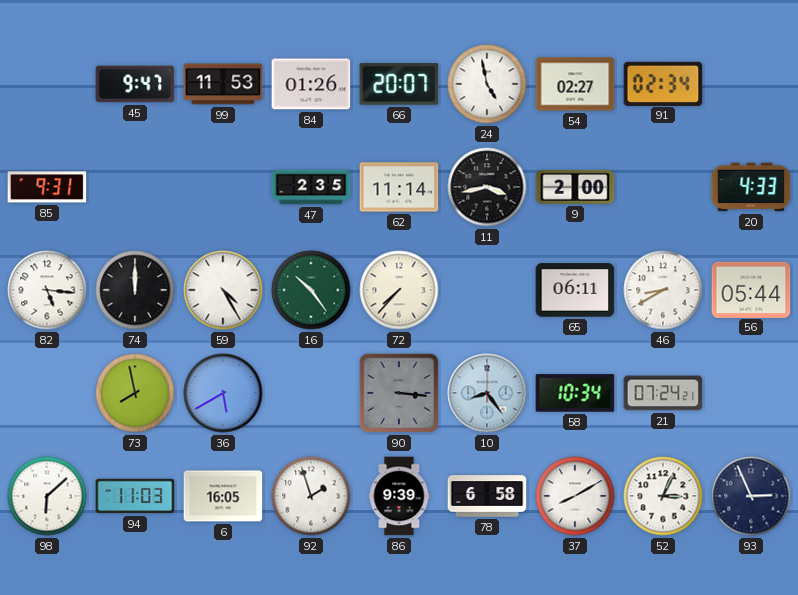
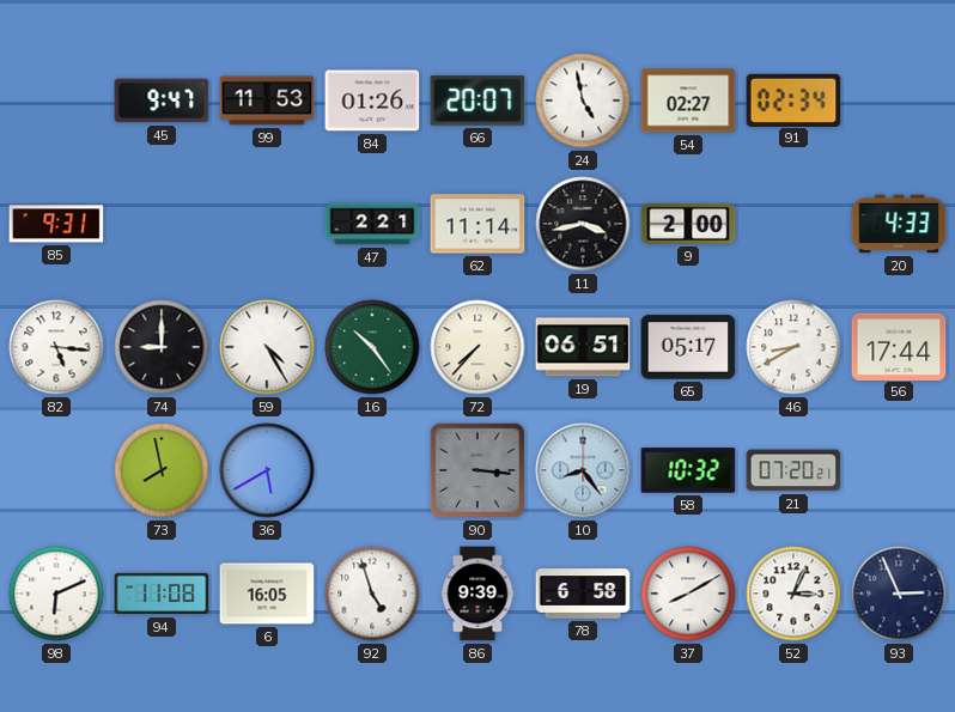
47: 2:35 -> 2:21 (372, 224)
74: 12:00 -> 9:00 (162, 347)
19: none -> 06:51 (583, 347)
65: 06:11 -> 05:17 (688, 347)
56: 05:44 -> 17:44 (899, 346)
58: 10:34 -> 10:32 (688, 470)
21: 07:24 -> 07:20 (793, 470)
98: 6:08 -> 6:11 (56, 594)
94: 11:03 -> 11:08 (162, 594)
92: 1:57 -> 4:57 (372, 594)
